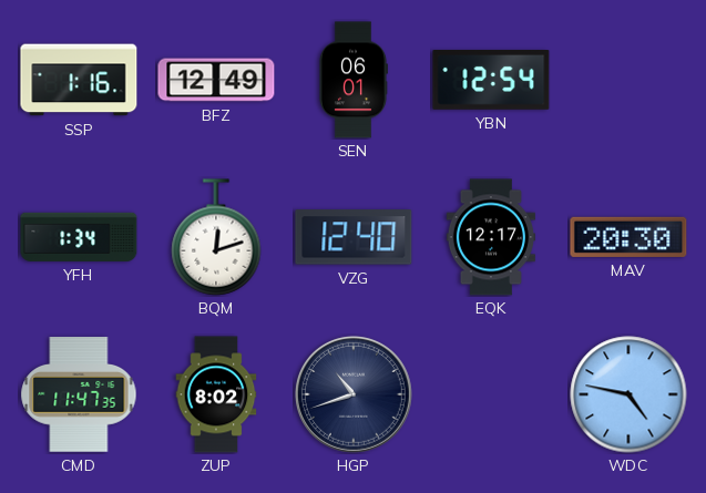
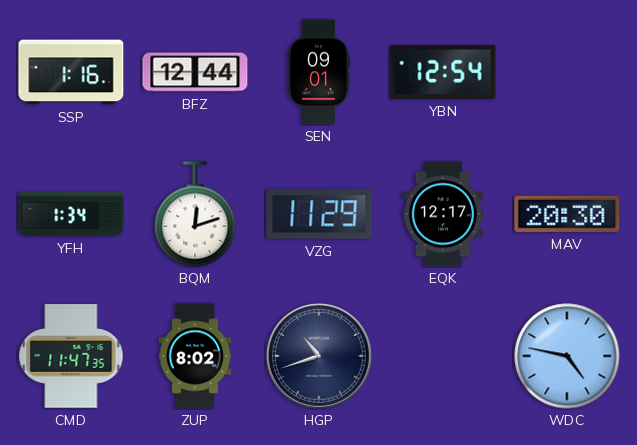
BFZ: 12:49 -> 12:44 (195, 72)
SEN: 06:01 -> 09:01 (318, 72)
VZG: 12:40 -> 11:29 (319, 214)
